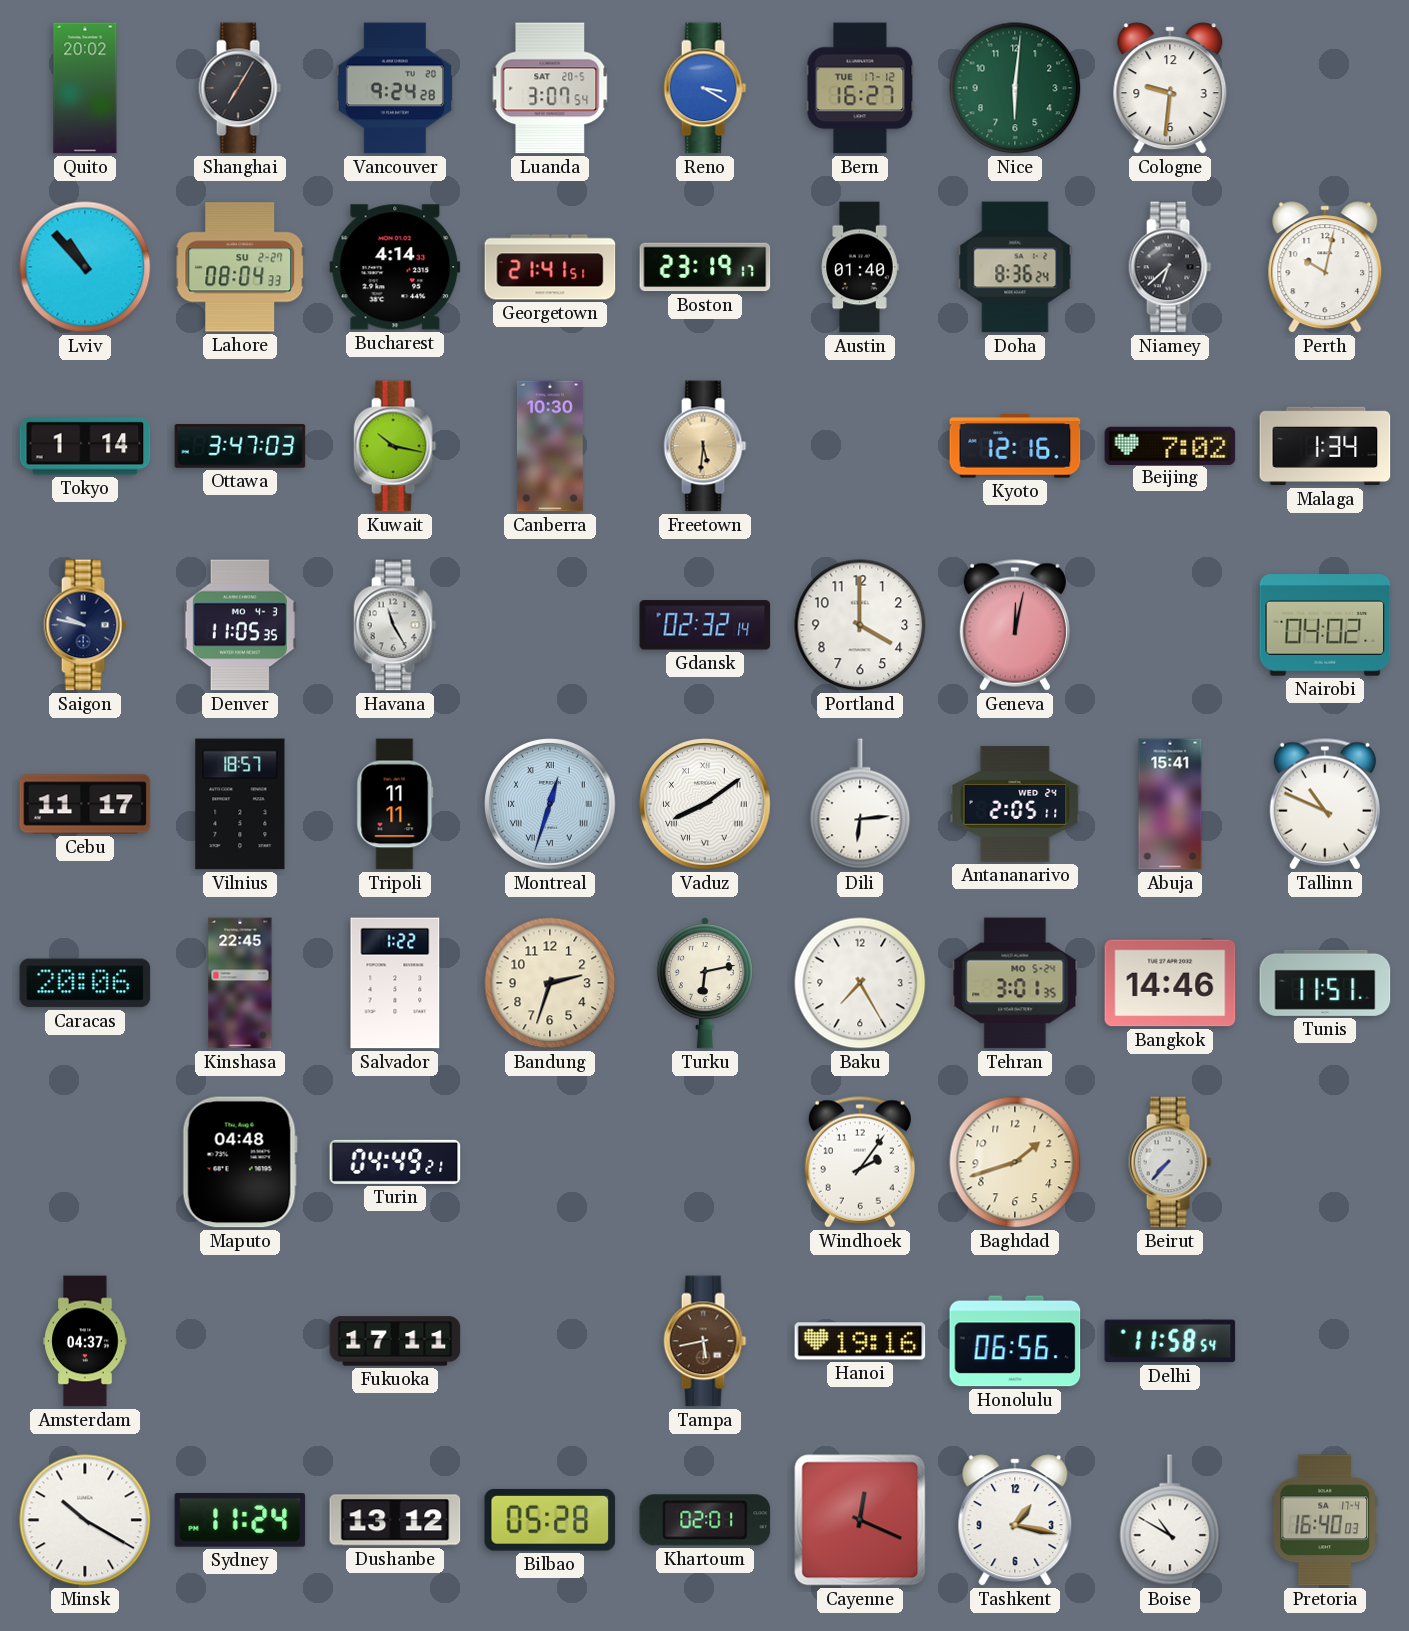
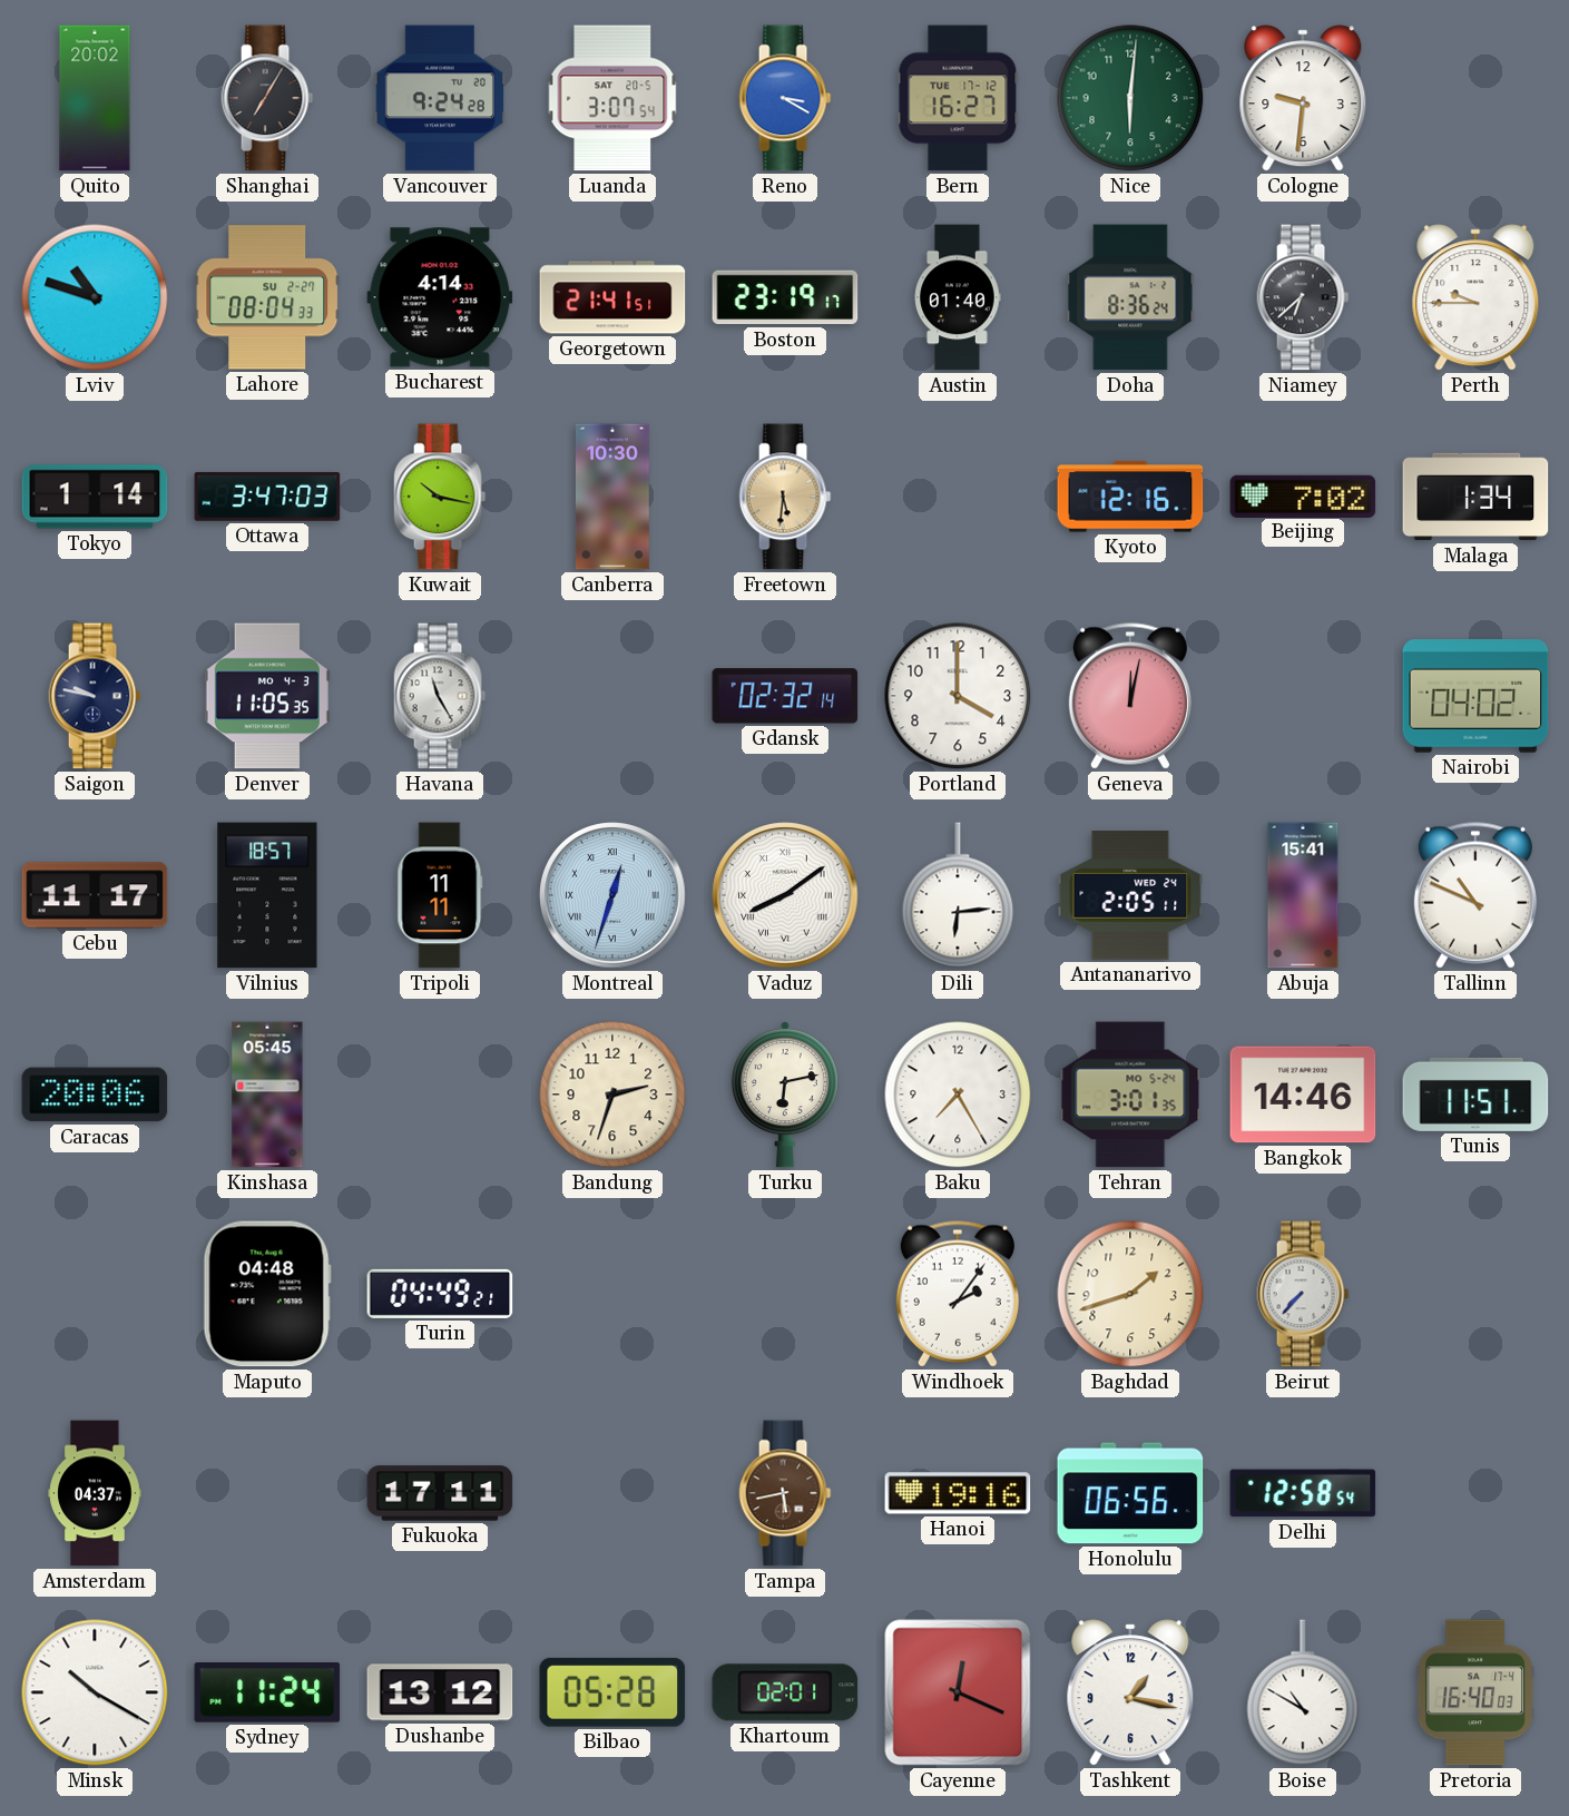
Lviv: 10:53 -> 10:48 (95, 297)
Perth: 10:02 -> 9:45 (1475, 297)
Kinshasa: 22:45 -> 05:45 (267, 1094)
Salvador: 1:22 -> none (395, 983)
Delhi: 11:58 -> 12:58 (1303, 1493)
